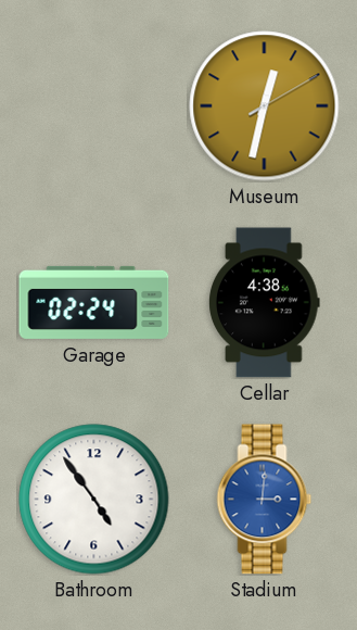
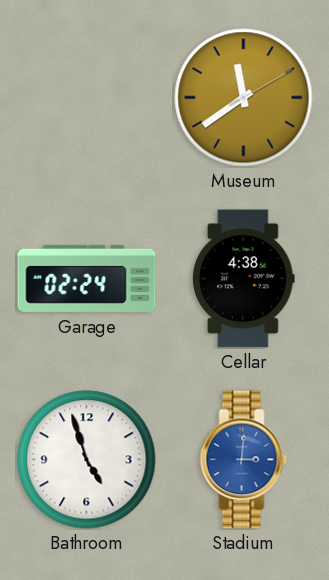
Museum: 12:32 -> 11:39 (244, 98)
Bathroom: 4:54 -> 4:57 (87, 460)
